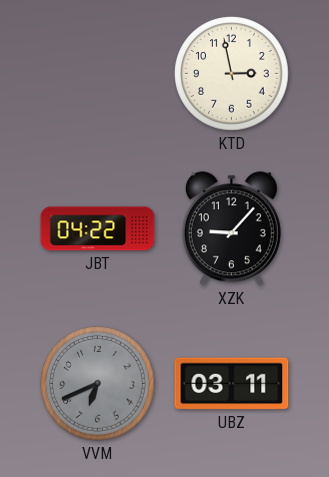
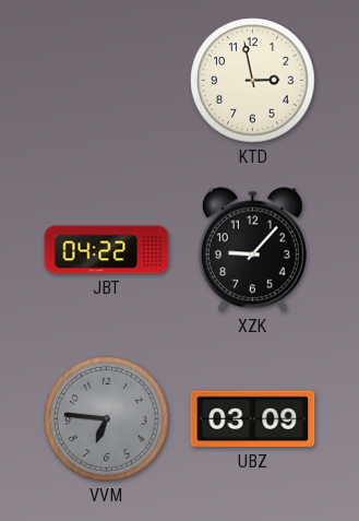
VVM: 6:41 -> 6:46 (107, 419)
UBZ: 03:11 -> 03:09 (253, 419)
